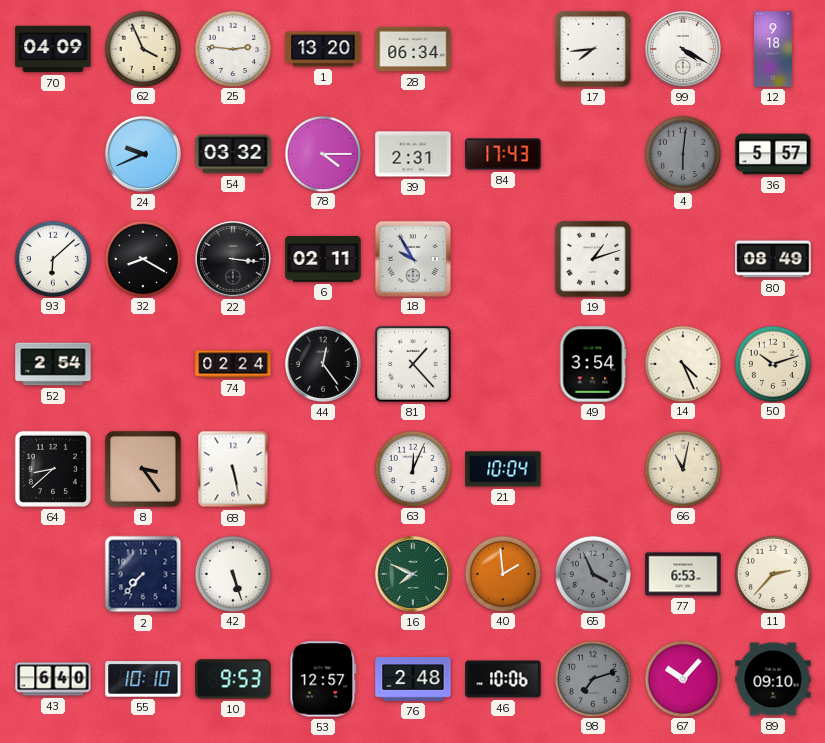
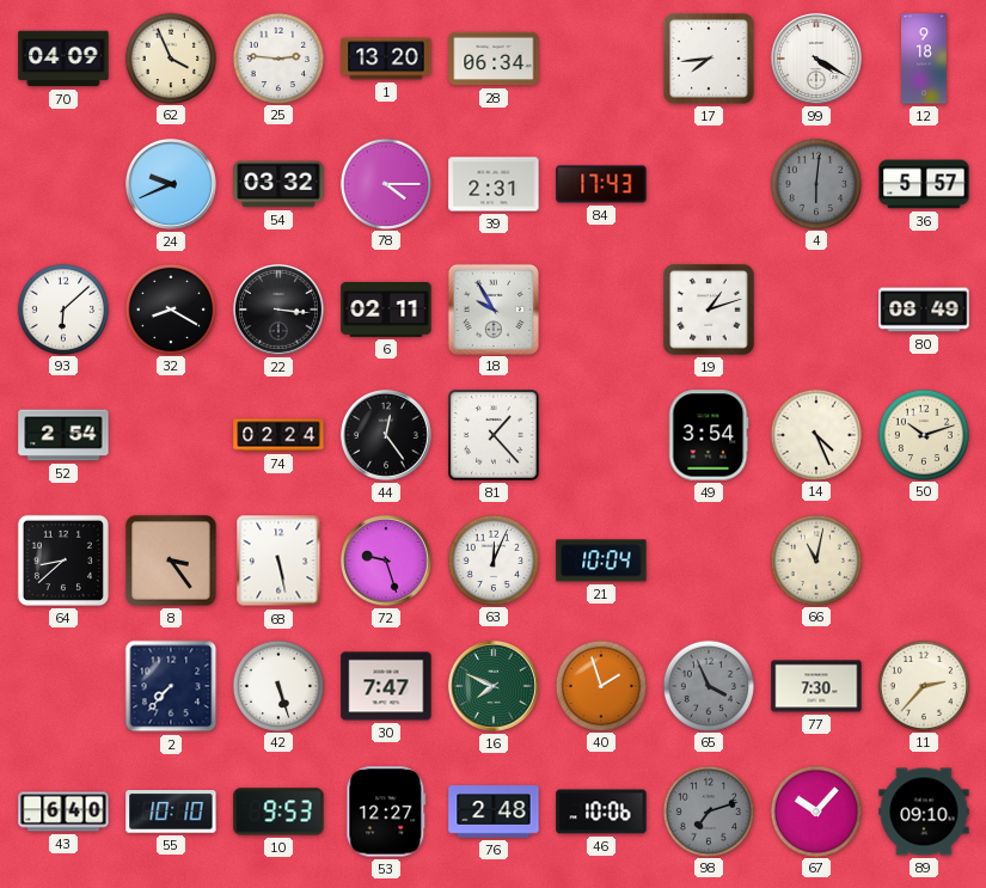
72: none -> 9:27 (386, 561)
30: none -> 7:47 (386, 686)
40: 1:59 -> 1:57 (600, 685)
77: 6:53 -> 7:30 (816, 686)
53: 12:57 -> 12:27 (386, 812)
